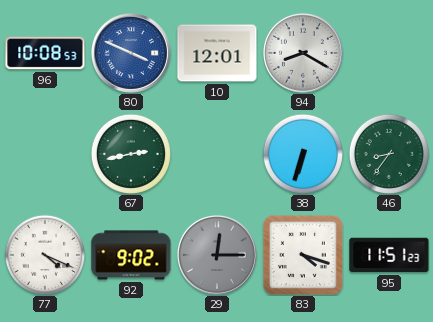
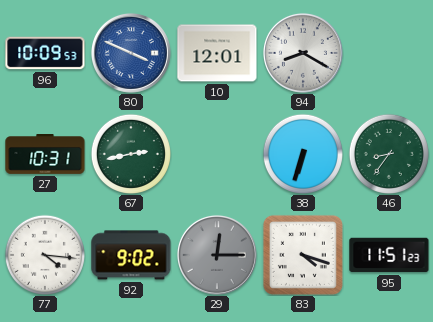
96: 10:08 -> 10:09 (45, 53)
27: none -> 10:31 (45, 155)
77: 4:19 -> 4:16 (45, 255)
